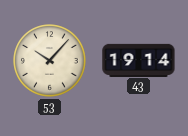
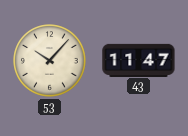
43: 19:14 -> 11:47 (139, 60)
